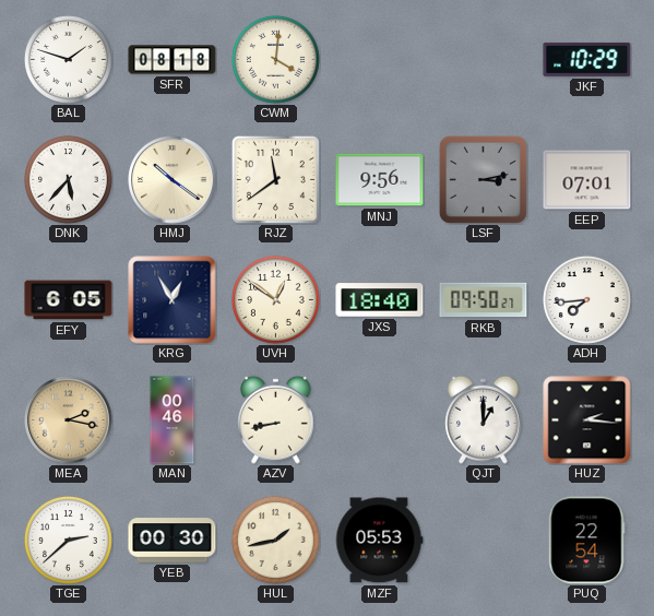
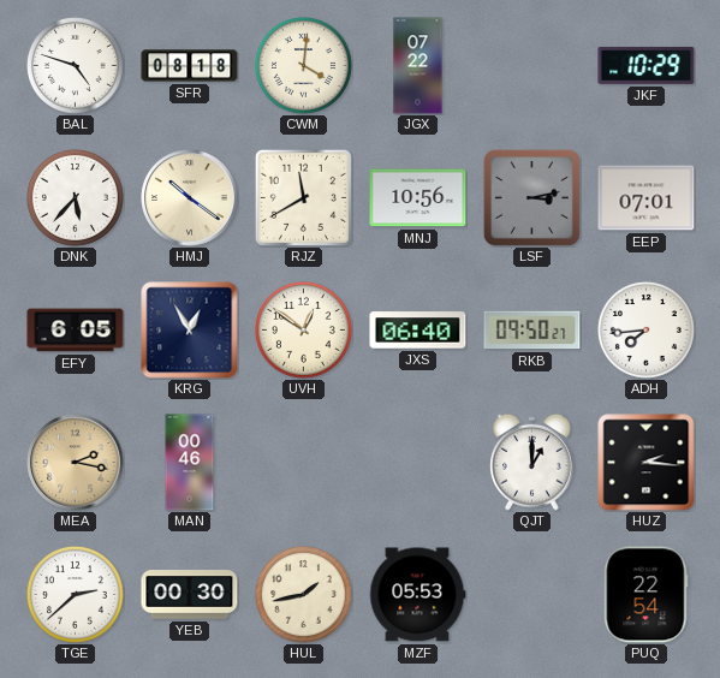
BAL: 1:48 -> 4:48 (75, 65)
JGX: none -> 07:22 (418, 66)
RJZ: 11:39 -> 11:40 (303, 197)
MNJ: 9:56 -> 10:56 (418, 198)
JXS: 18:40 -> 06:40 (418, 331)
AZV: 8:43 -> none (276, 419)
